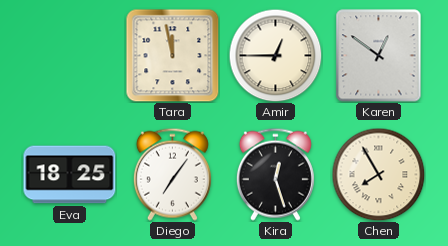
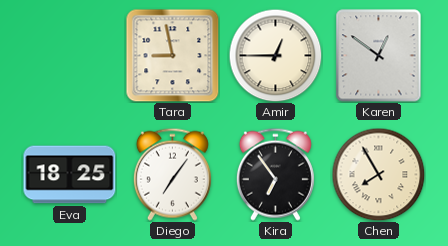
Tara: 11:58 -> 8:58 (173, 56)
Kira: 12:27 -> 6:54 (275, 174)
